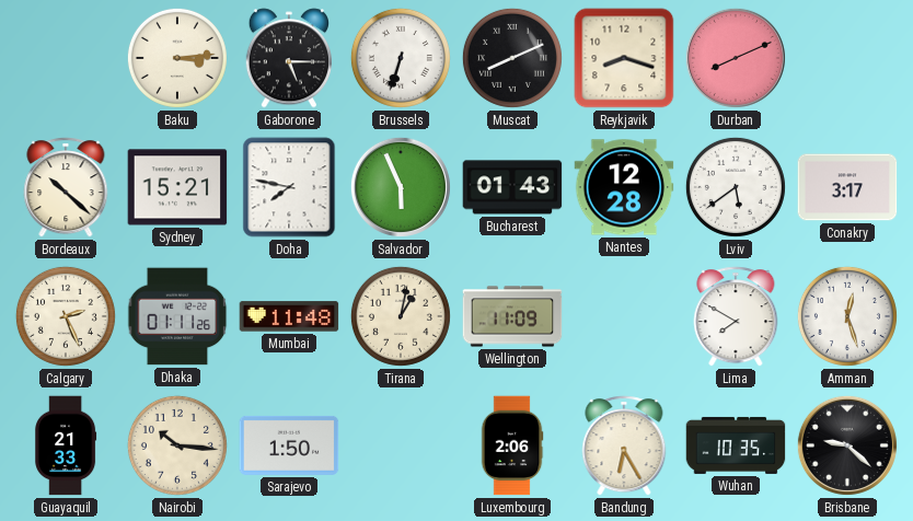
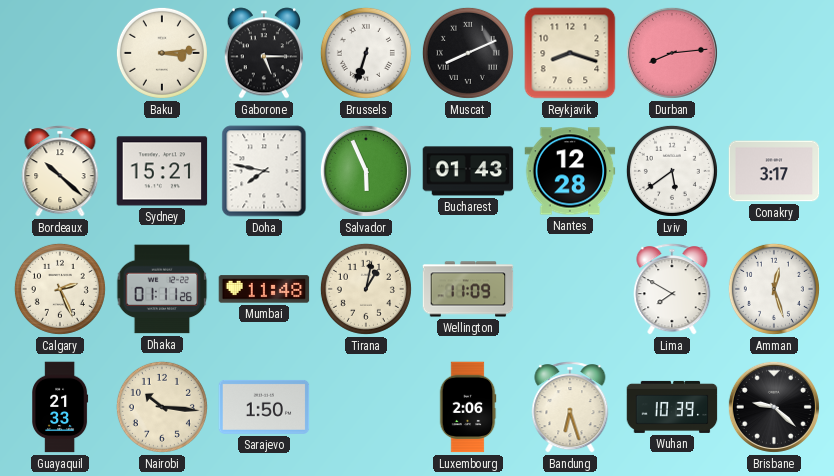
Durban: 8:11 -> 8:14 (672, 53)
Bandung: 6:25 -> 6:27 (570, 407)
Wuhan: 10:35 -> 10:39 (672, 407)
